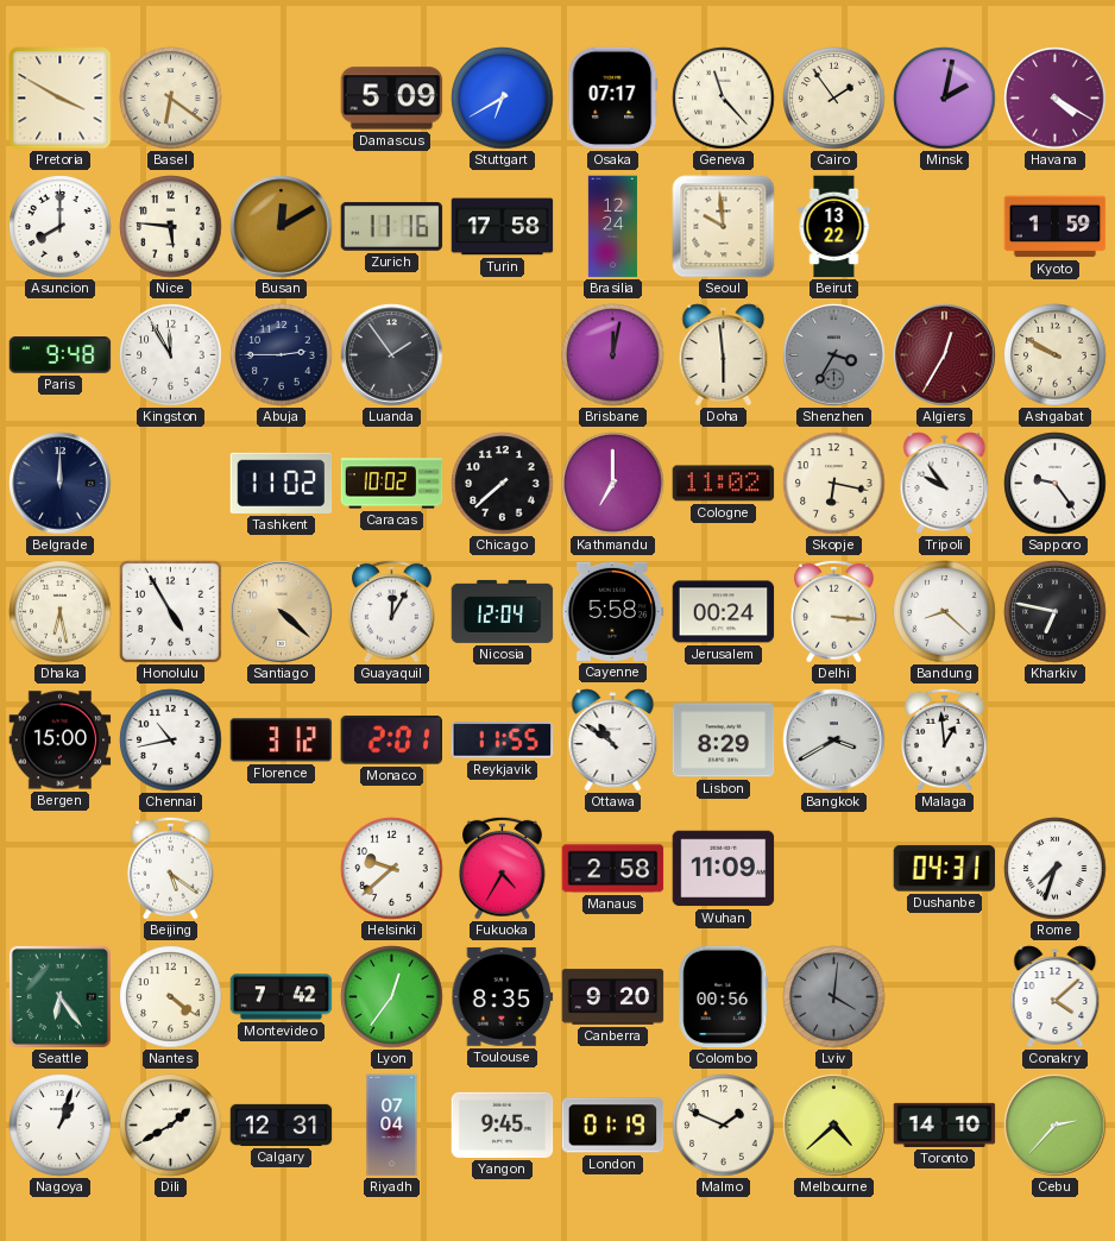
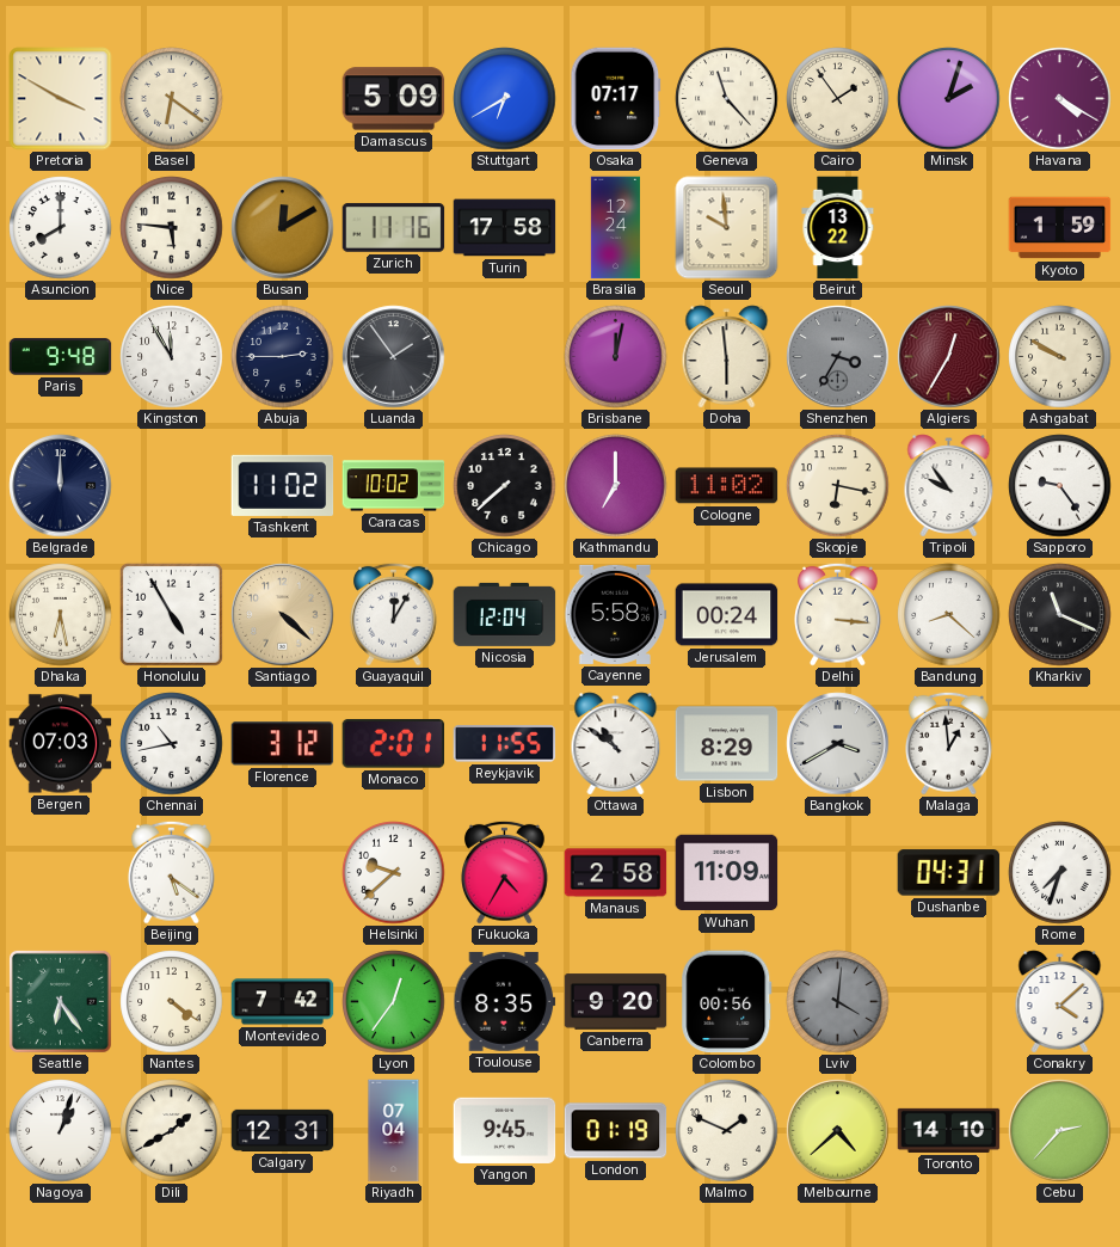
Minsk: 2:02 -> 2:03 (949, 99)
Kharkiv: 6:47 -> 11:19 (1060, 615)
Bergen: 15:00 -> 07:03 (61, 744)
